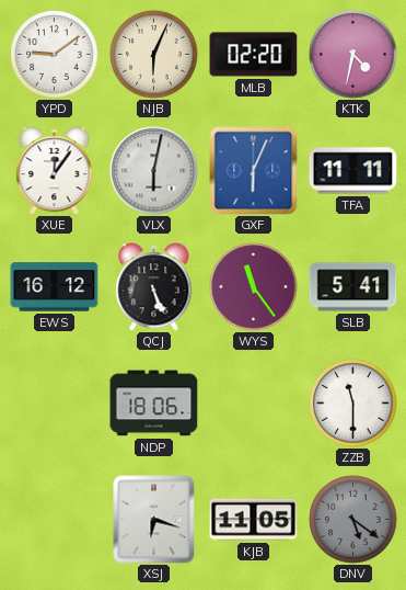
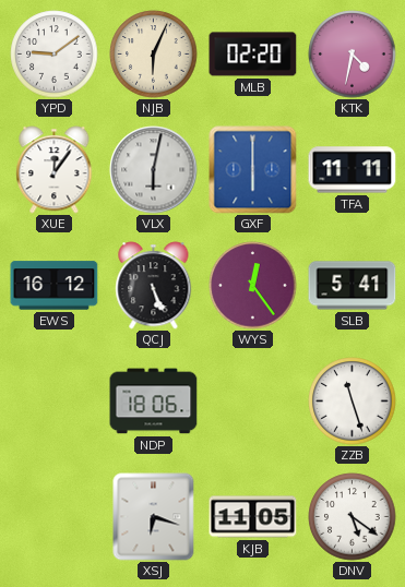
GXF: 6:04 -> 6:00 (253, 170)
WYS: 11:24 -> 12:24 (253, 286)
ZZB: 11:30 -> 11:27 (353, 402)
DNV dial: grey -> white (353, 517)
